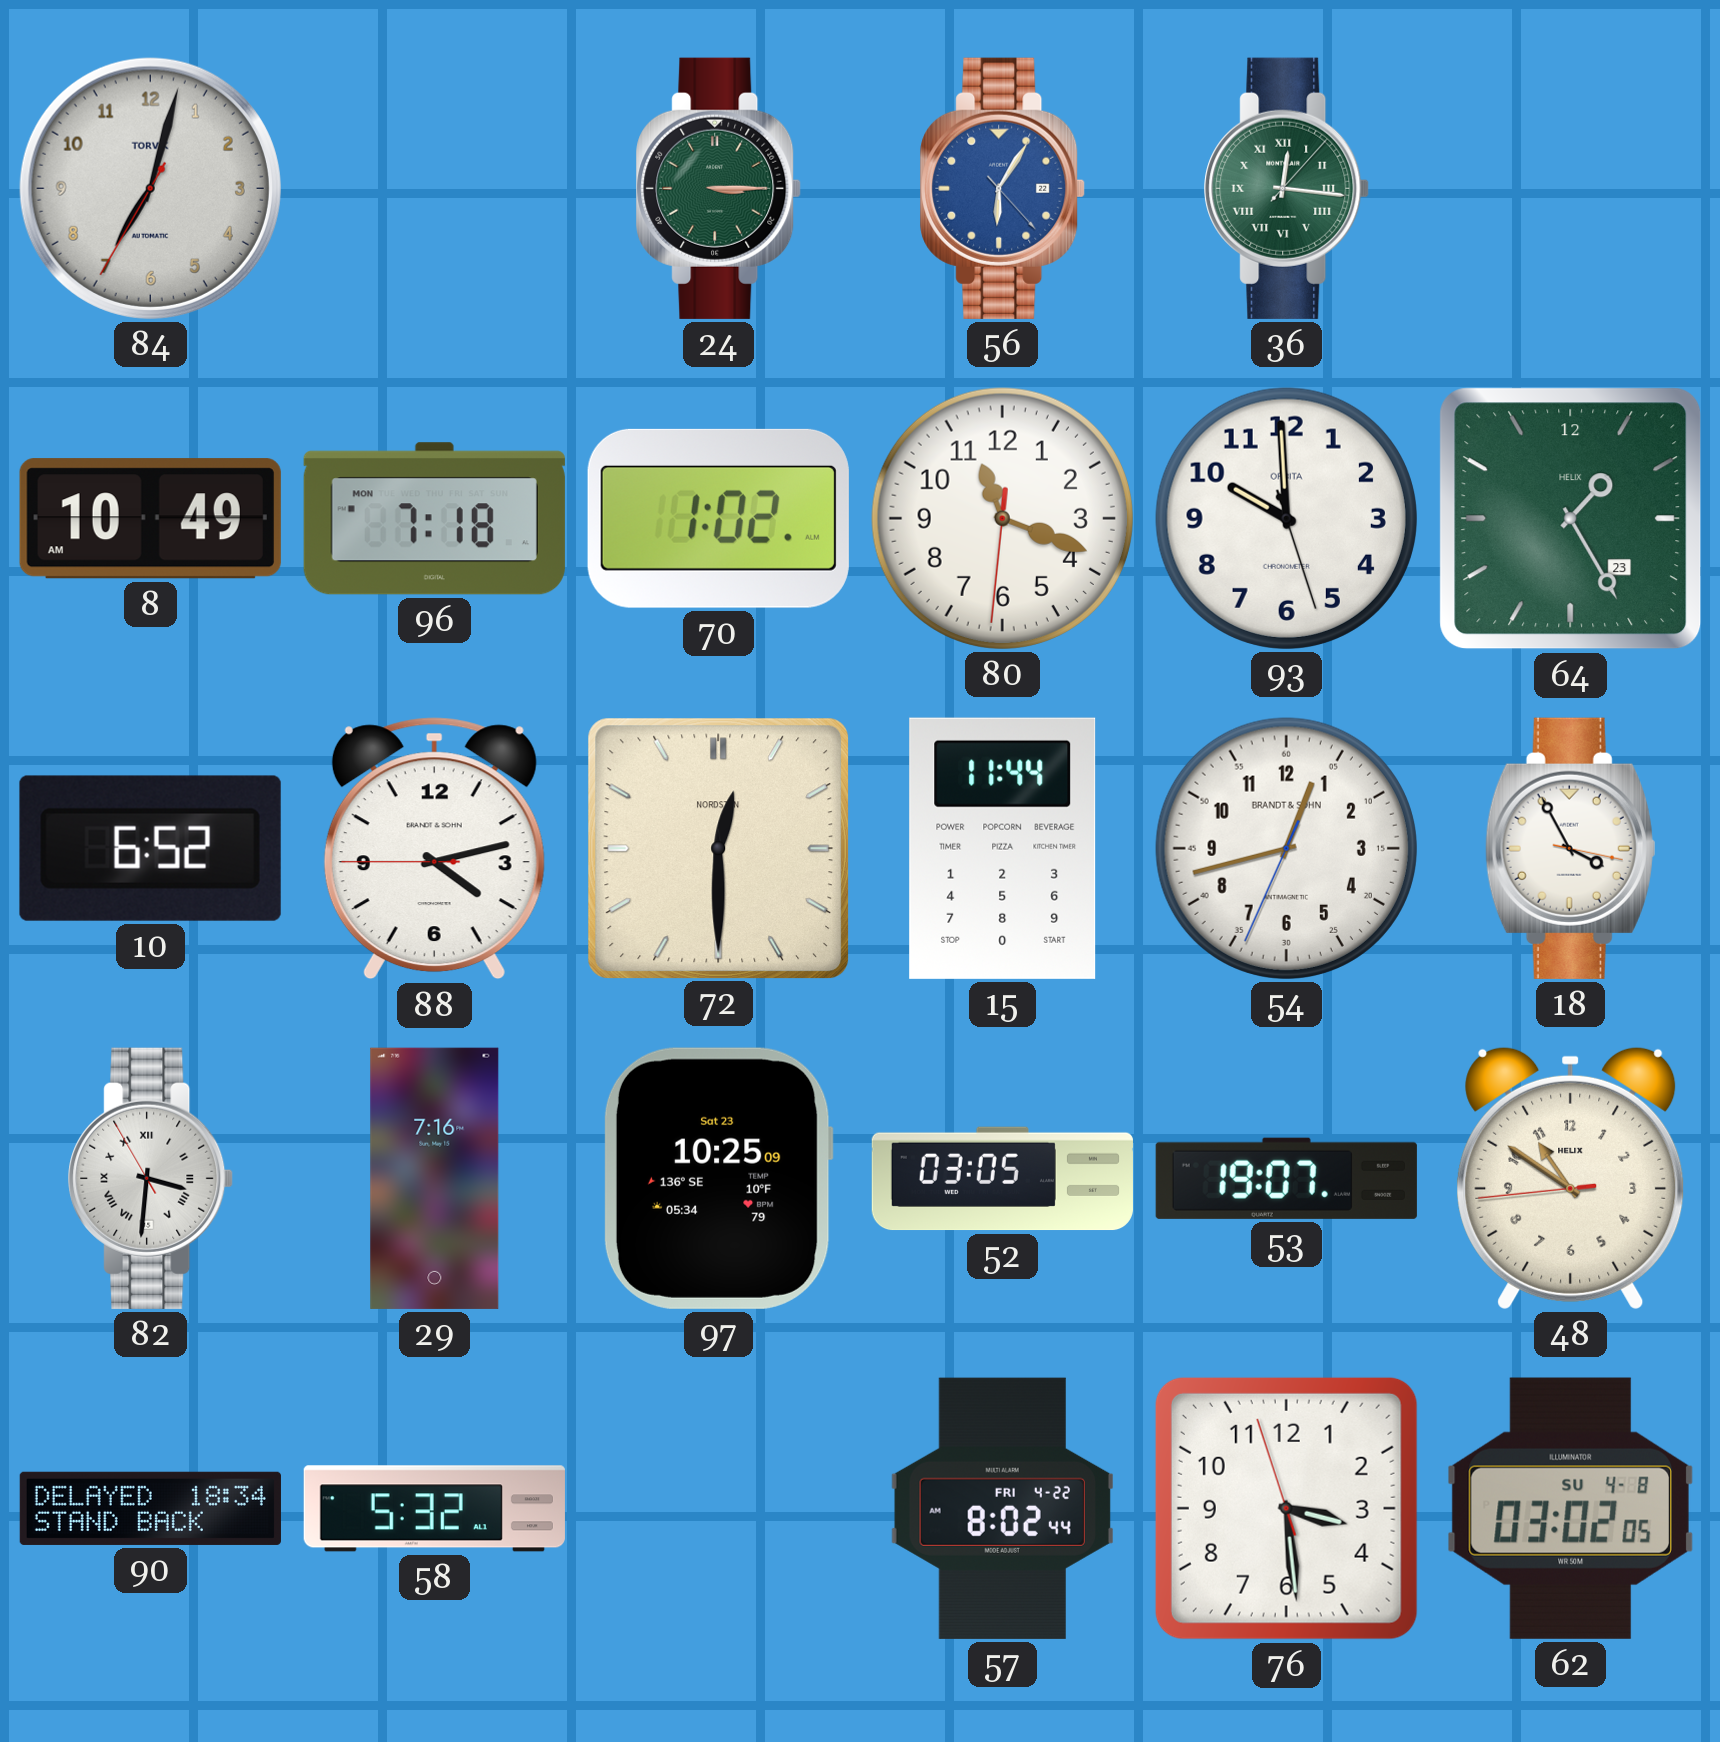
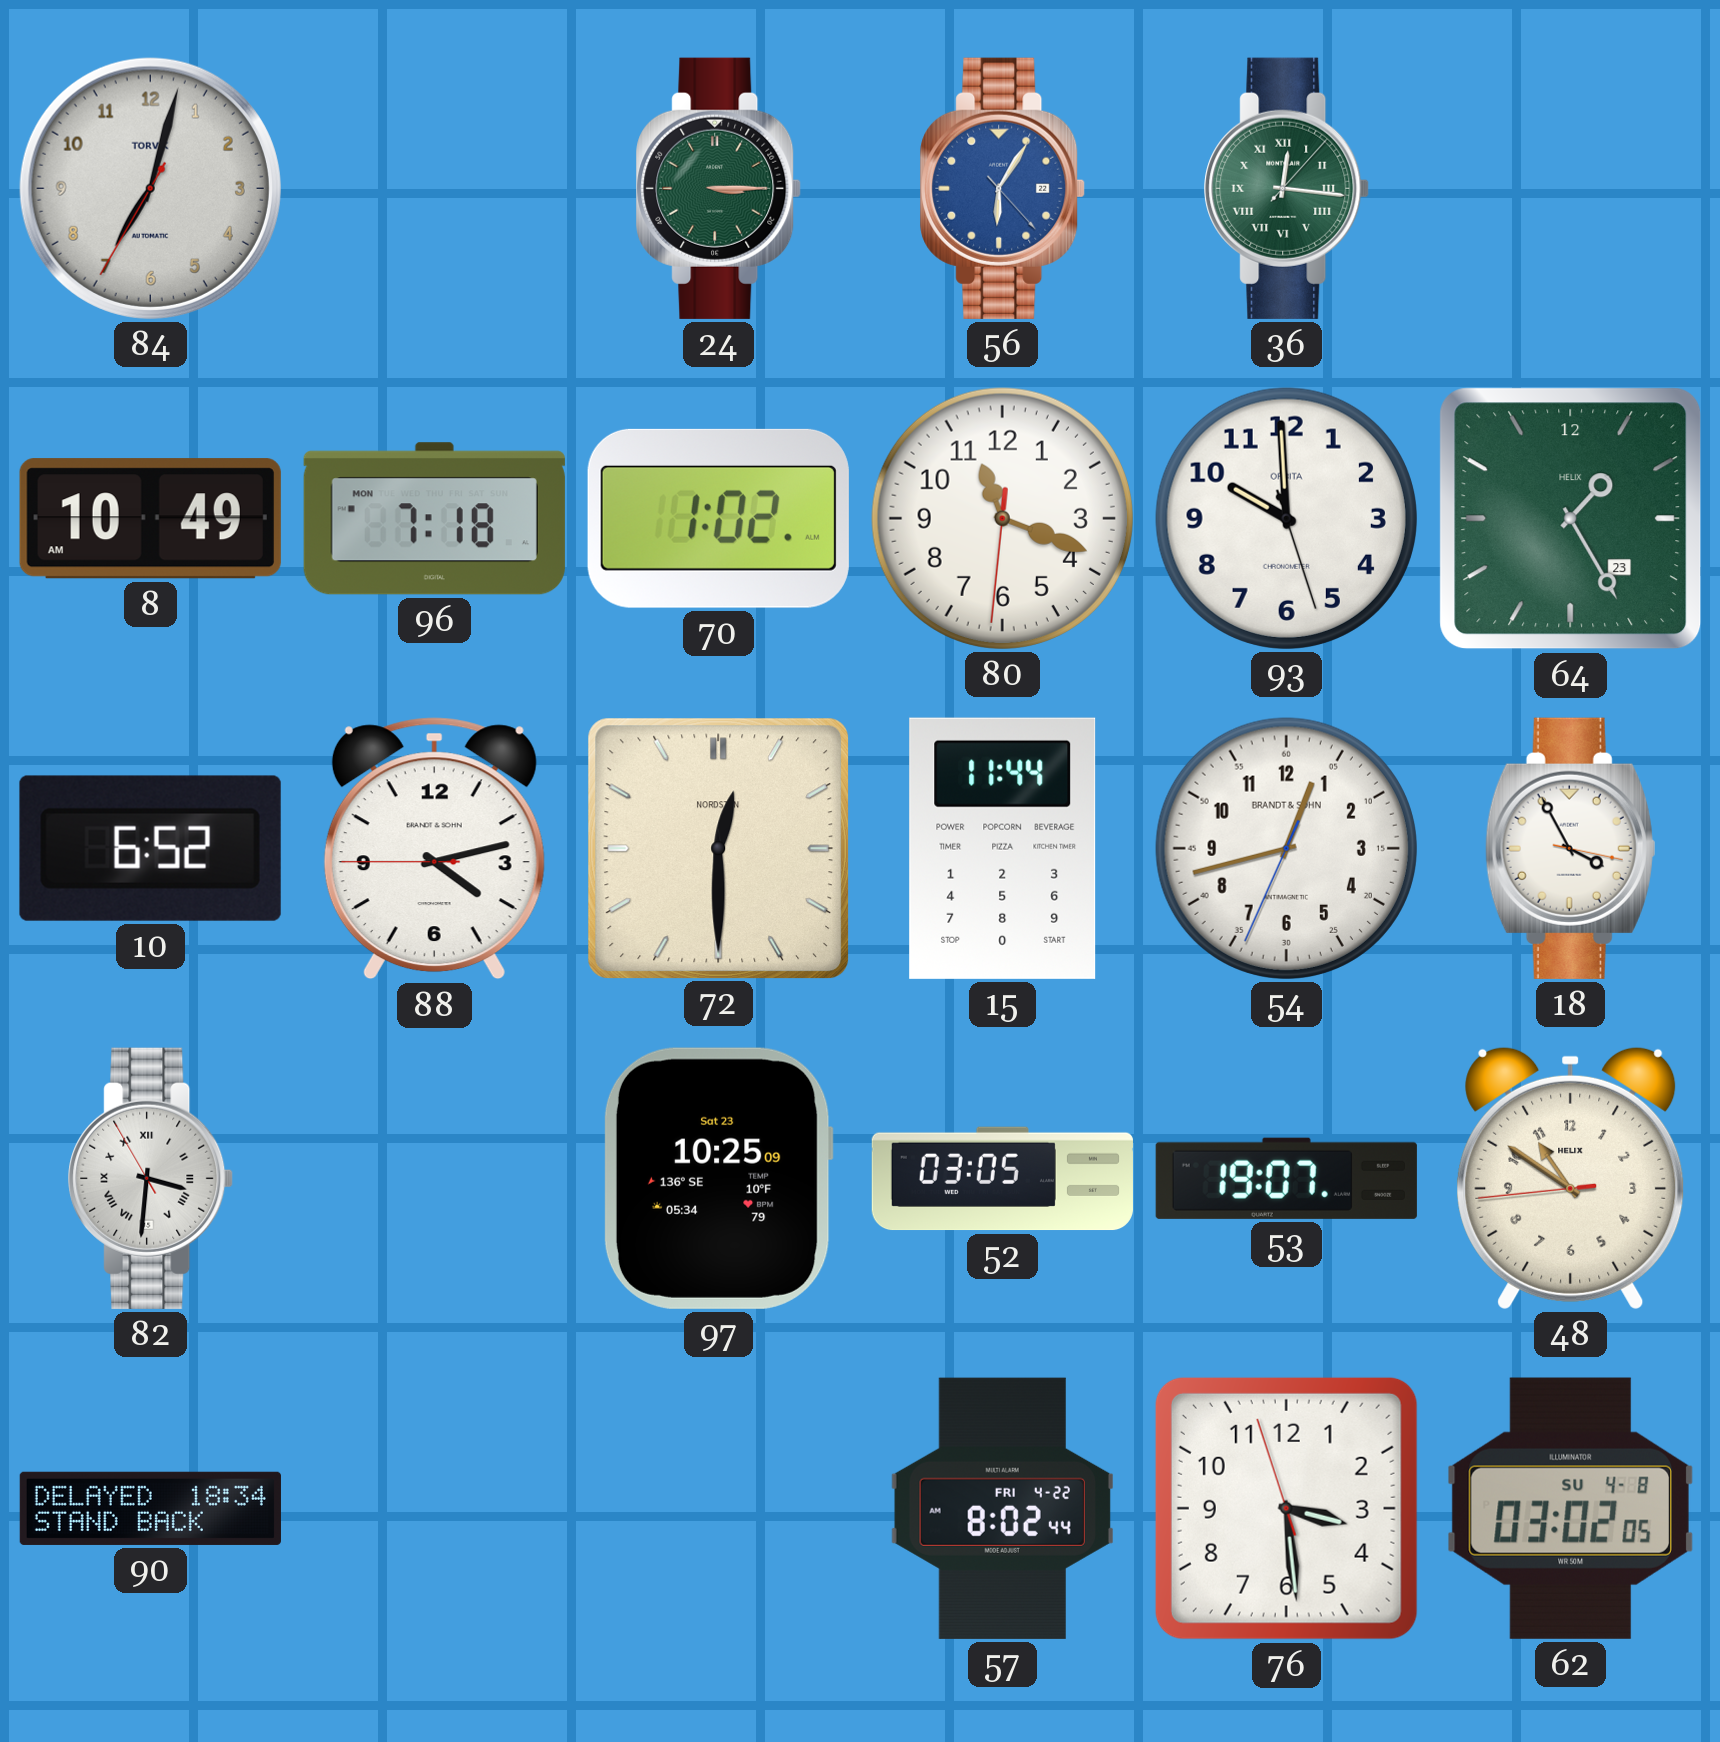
29: 7:16 -> none (435, 1178)
58: 5:32 -> none (434, 1509)
